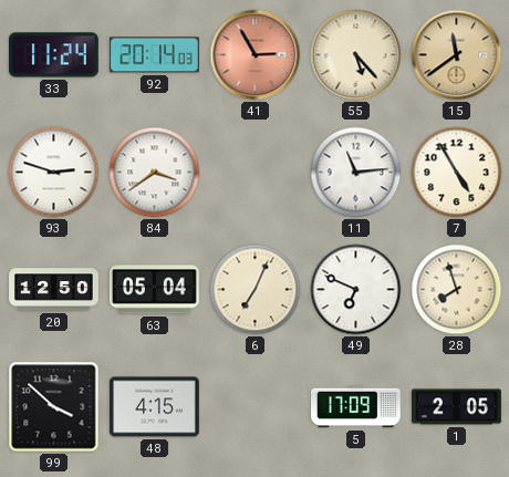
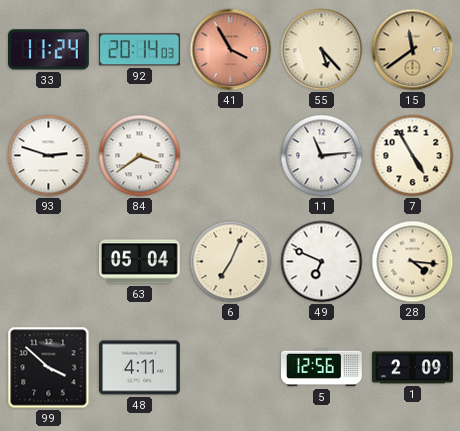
41: 2:55 -> 3:55 (231, 50)
20: 12:50 -> none (54, 290)
28: 7:57 -> 4:16 (413, 262)
48: 4:15 -> 4:11 (140, 368)
5: 17:09 -> 12:56 (322, 368)
1: 2:05 -> 2:09 (413, 368)
